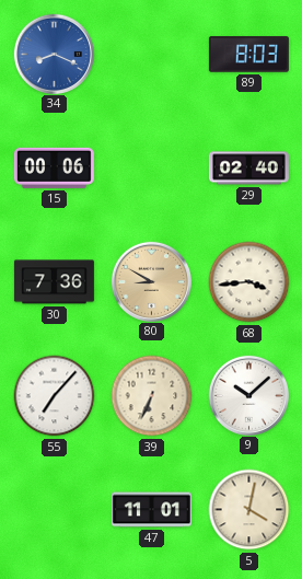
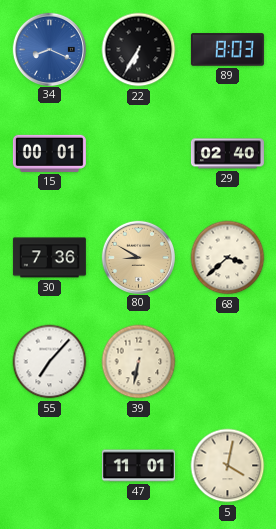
22: none -> 6:35 (139, 50)
15: 00:06 -> 00:01 (49, 153)
68: 3:44 -> 3:38 (228, 258)
39: 6:34 -> 6:32 (139, 362)
9: 10:08 -> none (248, 395)
